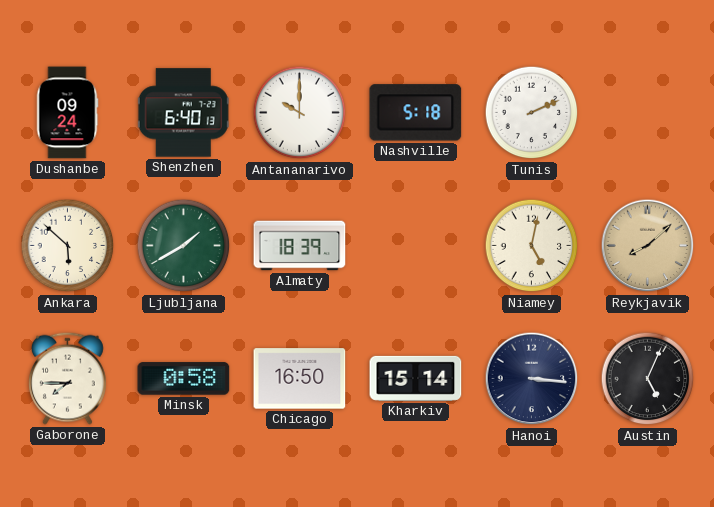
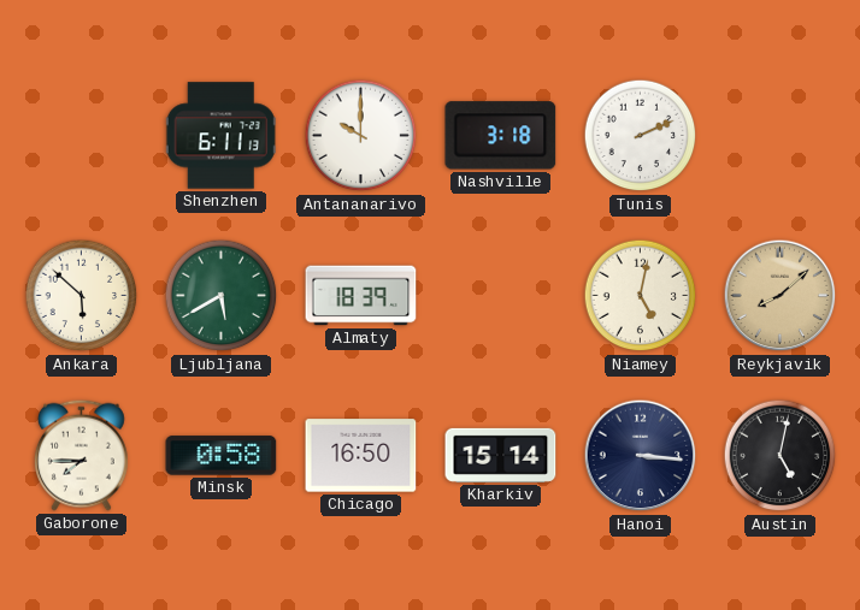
Dushanbe: 09:24 -> none (67, 113)
Shenzhen: 6:40 -> 6:11 (220, 136)
Nashville: 5:18 -> 3:18 (501, 136)
Ljubljana: 1:40 -> 5:40 (222, 296)
Austin: 5:04 -> 5:02 (781, 456)
